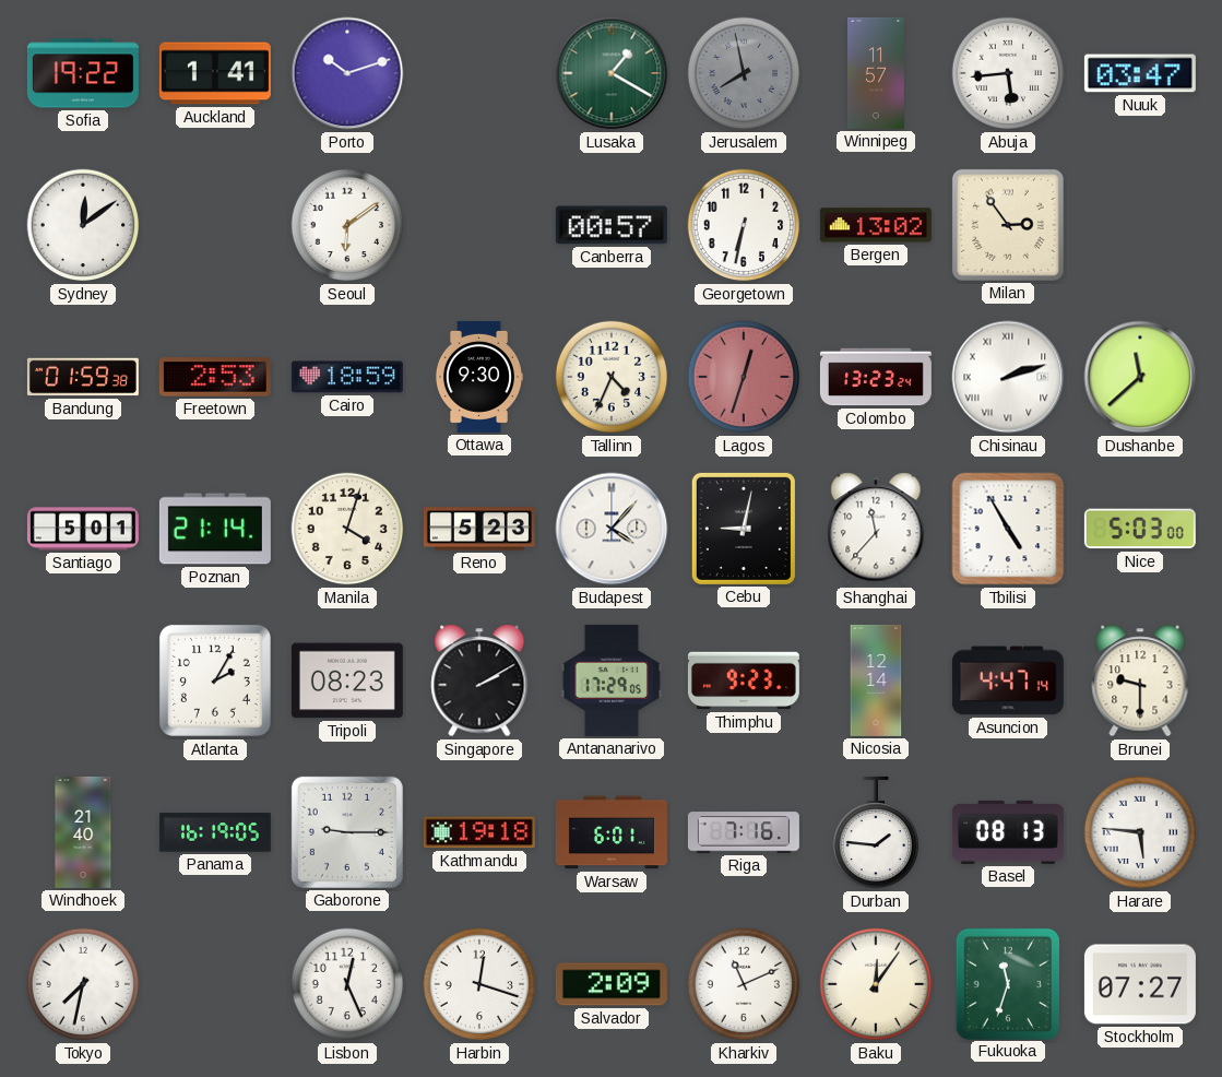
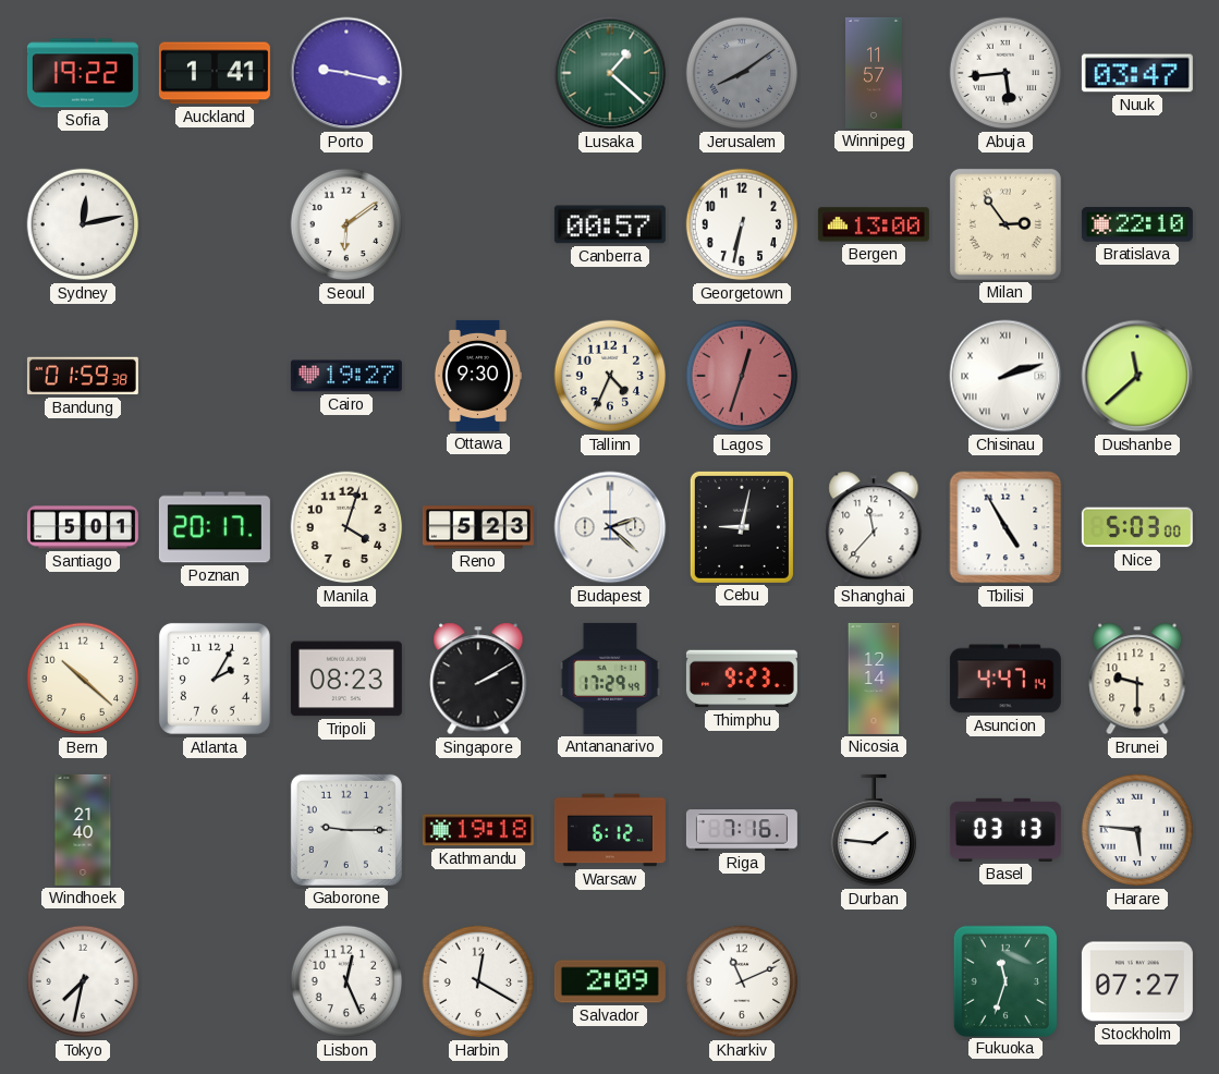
Porto: 10:12 -> 9:17 (346, 73)
Lusaka: 1:20 -> 1:22 (610, 73)
Jerusalem: 7:58 -> 8:09 (742, 73)
Sydney: 12:09 -> 12:13 (83, 224)
Bergen: 13:02 -> 13:00 (874, 224)
Bratislava: none -> 22:10 (1137, 224)
Freetown: 2:53 -> none (215, 377)
Cairo: 18:59 -> 19:27 (346, 376)
Colombo: 13:23 -> none (876, 377)
Poznan: 21:14 -> 20:17 (215, 527)
Budapest: 4:07 -> 2:22 (610, 527)
Bern: none -> 10:22 (83, 679)
Antananarivo: 17:29:05 -> 17:29:49 (610, 679)
Panama: 16:19 -> none (215, 832)
Warsaw: 6:01 -> 6:12 (610, 830)
Basel: 08:13 -> 03:13 (1005, 830)
Harbin: 12:18 -> 12:20 (478, 981)
Baku: 12:06 -> none (876, 984)
